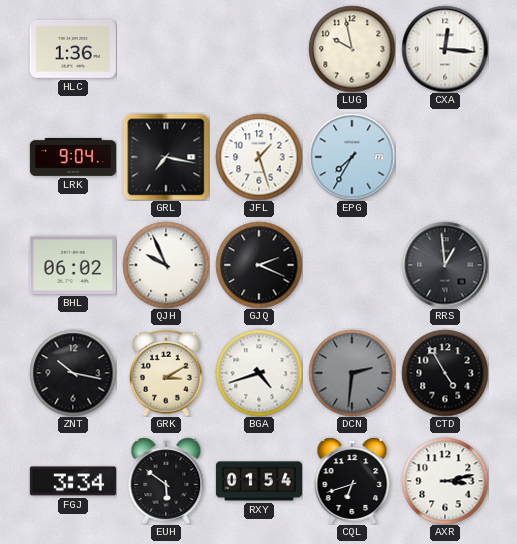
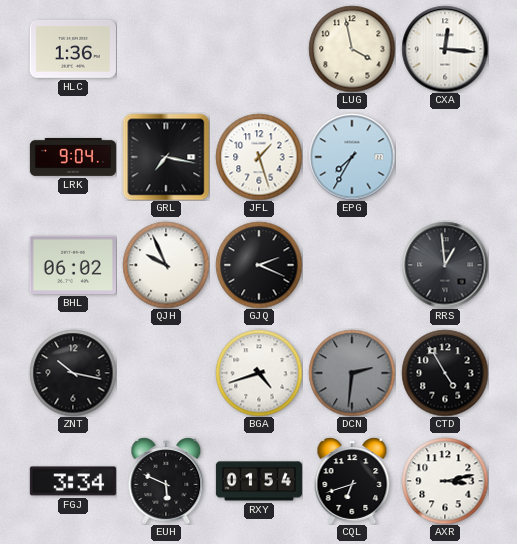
LUG: 9:58 -> 3:58 (352, 49)
GRK: 3:10 -> none (167, 373)
EUH: 5:51 -> 5:49 (166, 481)
